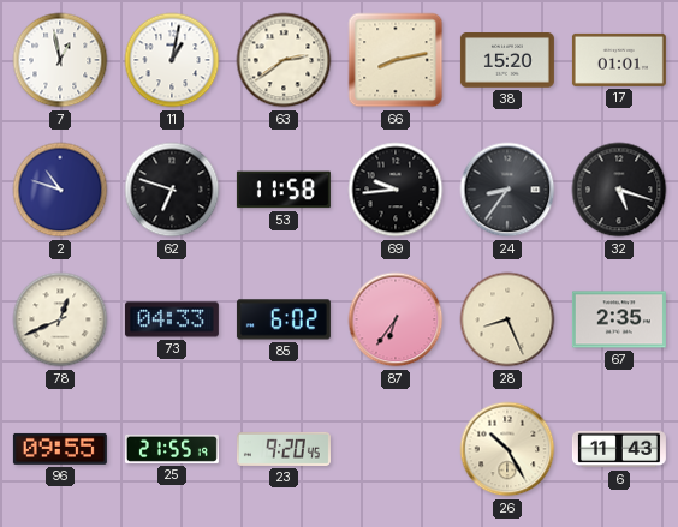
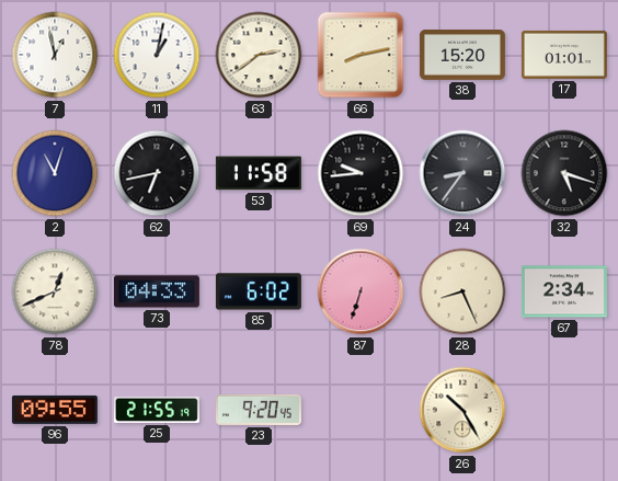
2: 10:48 -> 11:03 (55, 173)
62: 6:48 -> 6:43 (157, 173)
87: 6:36 -> 6:33 (360, 291)
67: 2:35 -> 2:34 (564, 291)
6: 11:43 -> none (619, 449)
